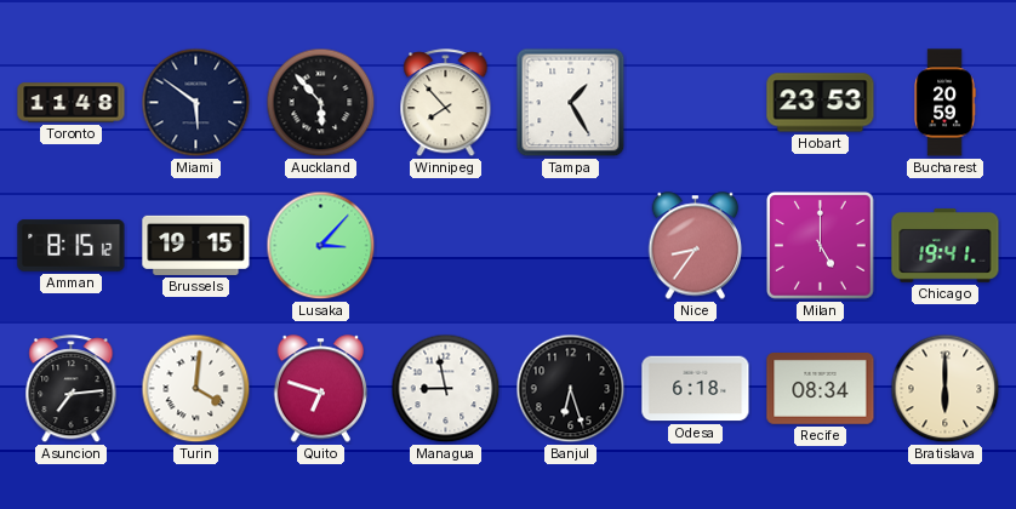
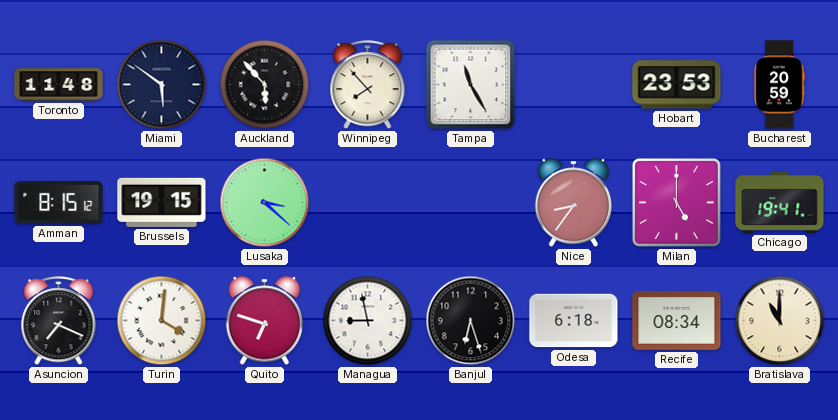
Tampa: 1:25 -> 11:25 (471, 85)
Lusaka: 3:07 -> 3:22 (265, 203)
Asuncion: 7:14 -> 7:19 (59, 321)
Bratislava: 6:00 -> 11:00 (780, 321)
